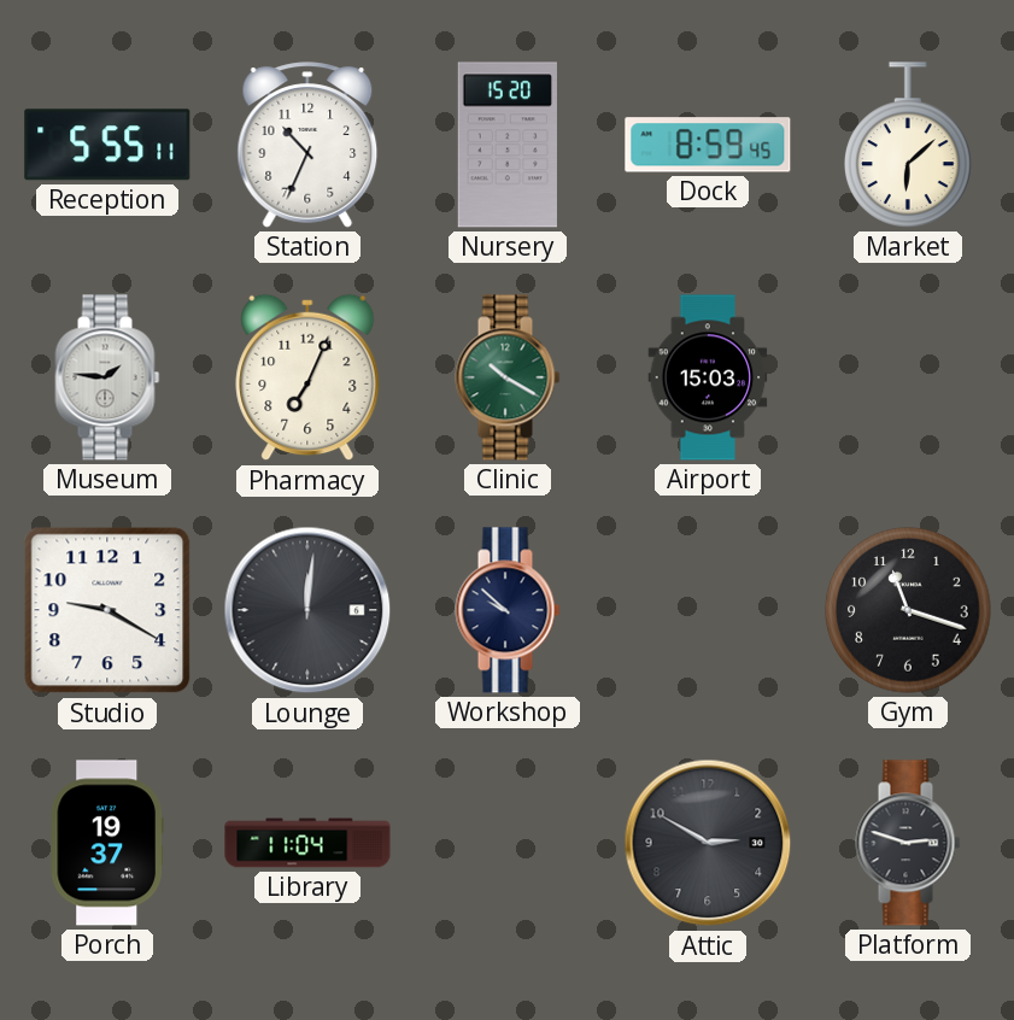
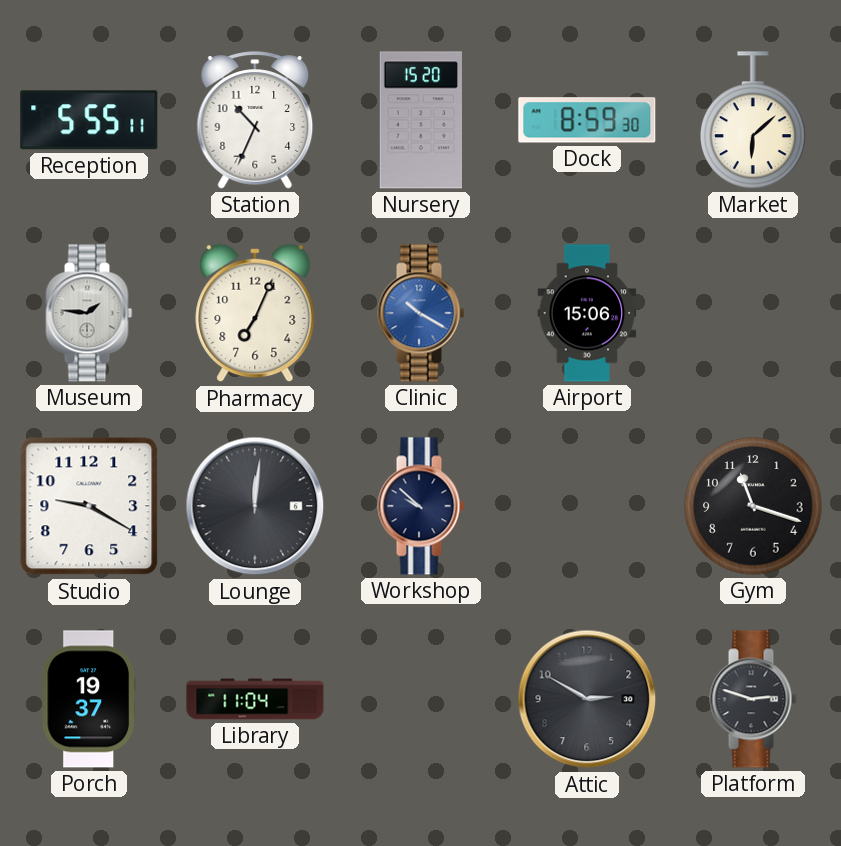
Dock: 8:59:45 -> 8:59:30 (587, 120)
Clinic dial: green -> blue (421, 313)
Airport: 15:03 -> 15:06 (587, 313)
